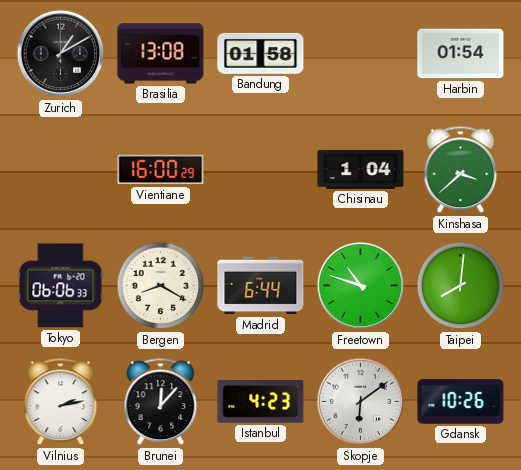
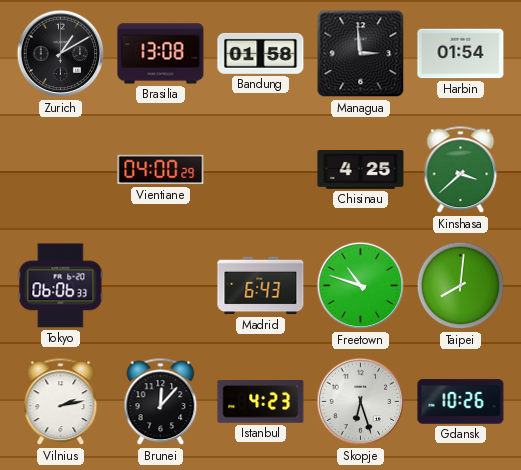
Managua: none -> 2:59 (361, 54)
Vientiane: 16:00 -> 04:00 (161, 170)
Chisinau: 1:04 -> 4:25 (361, 170)
Bergen: 8:20 -> none (161, 286)
Madrid: 6:44 -> 6:43 (261, 286)
Skopje: 6:09 -> 6:27 (361, 402)
